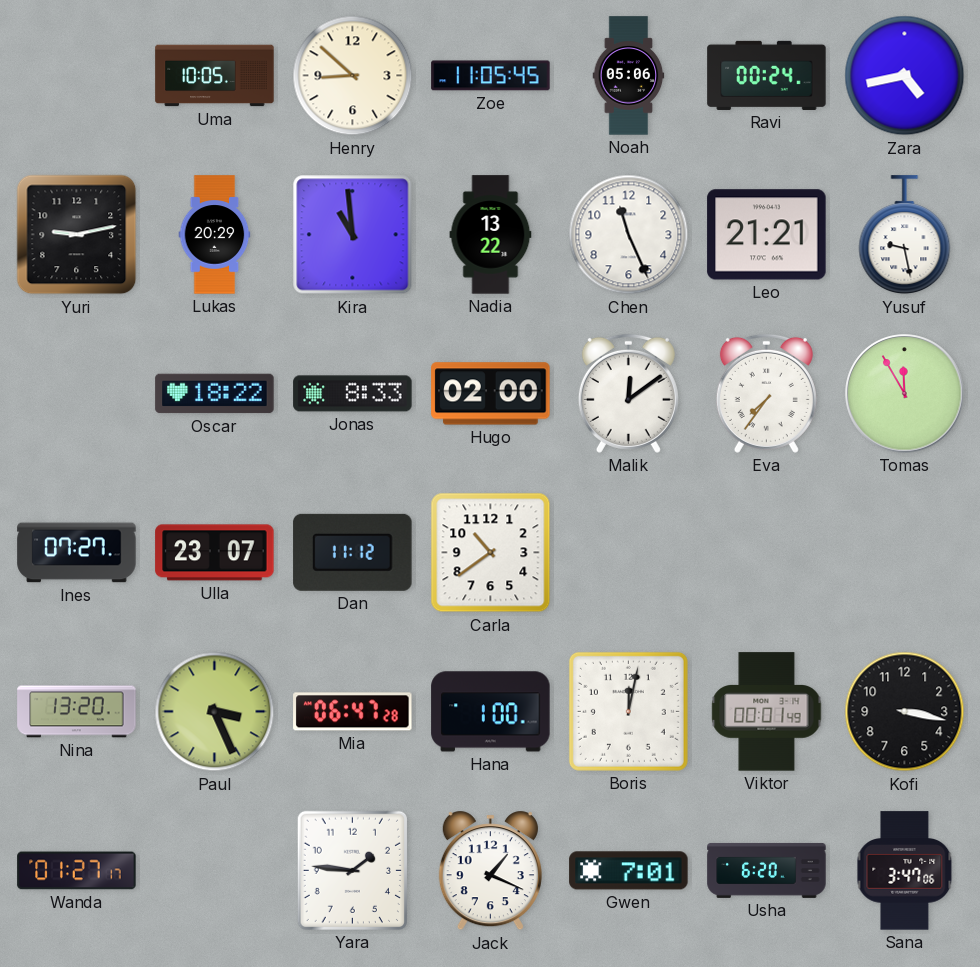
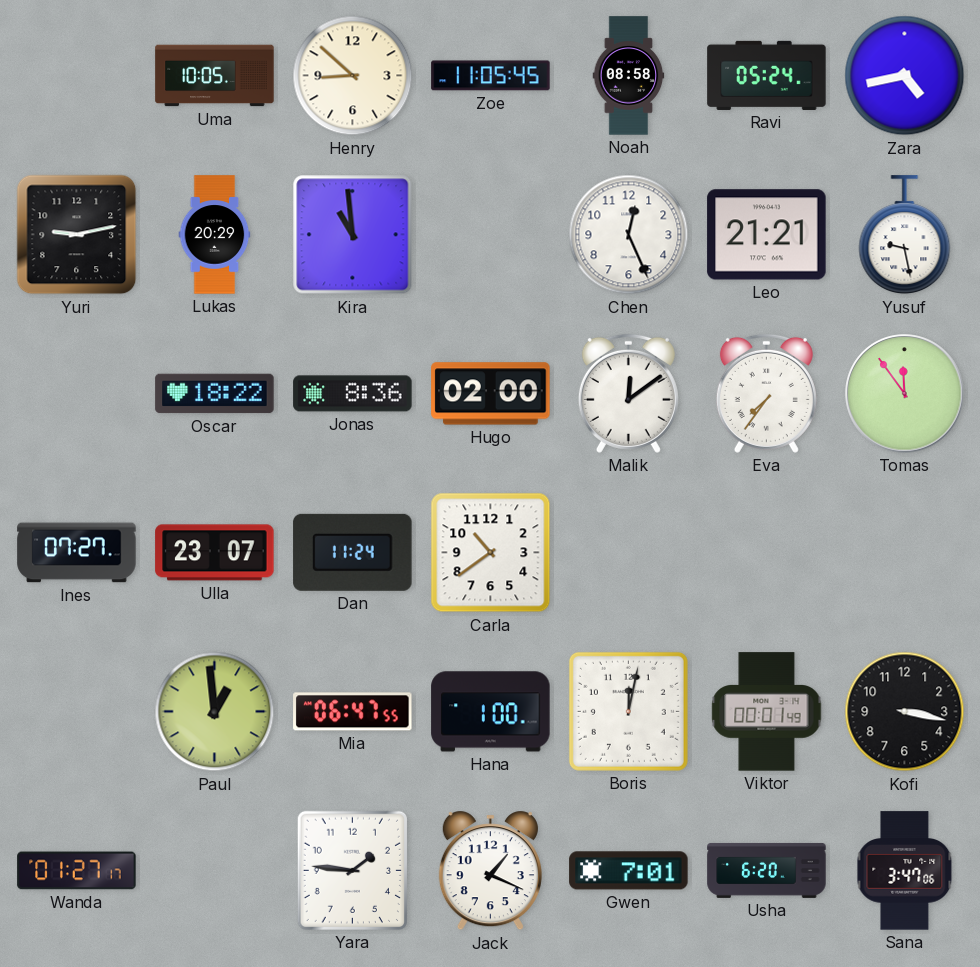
Noah: 05:06 -> 08:58 (629, 76)
Ravi: 00:24 -> 05:24 (767, 75)
Nadia: 13:22 -> none (491, 235)
Chen: 11:26 -> 12:26 (629, 235)
Jonas: 8:33 -> 8:36 (353, 394)
Tomas: 11:55 -> 11:54 (905, 394)
Dan: 11:12 -> 11:24 (353, 552)
Nina: 13:20 -> none (77, 712)
Paul: 3:26 -> 12:59 (215, 712)
Mia: 06:47:28 -> 06:47:55 (353, 712)
